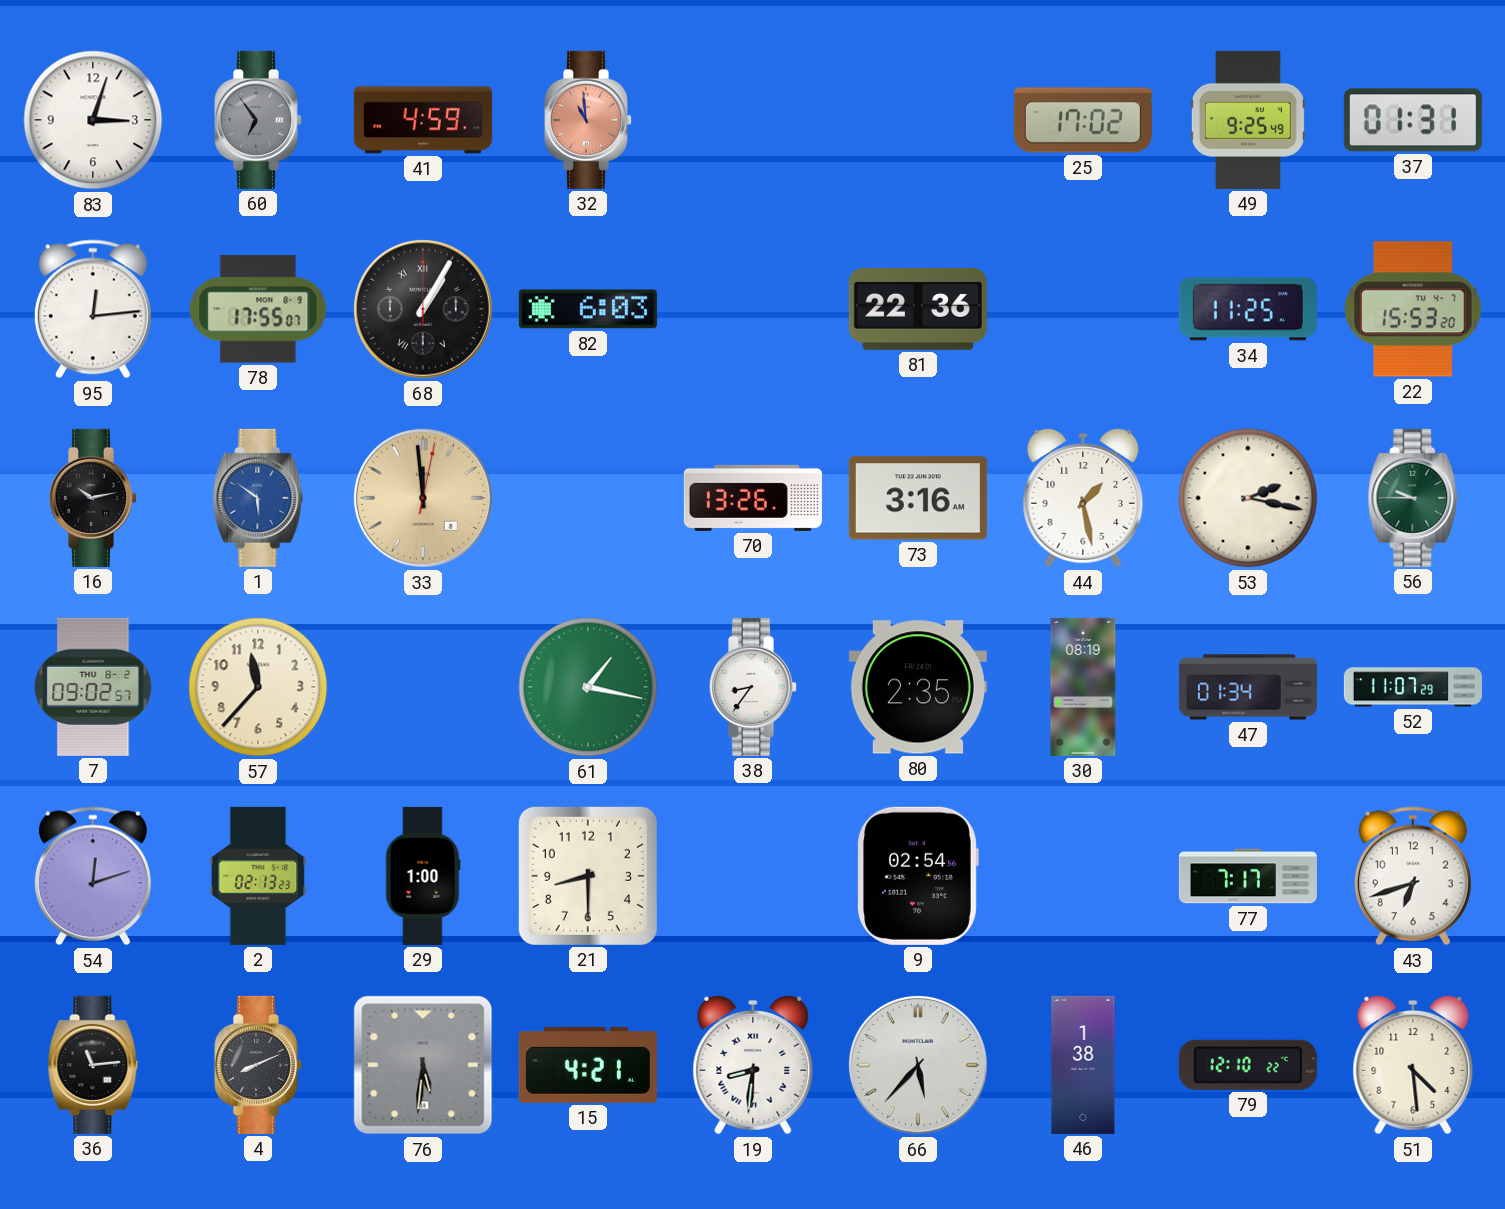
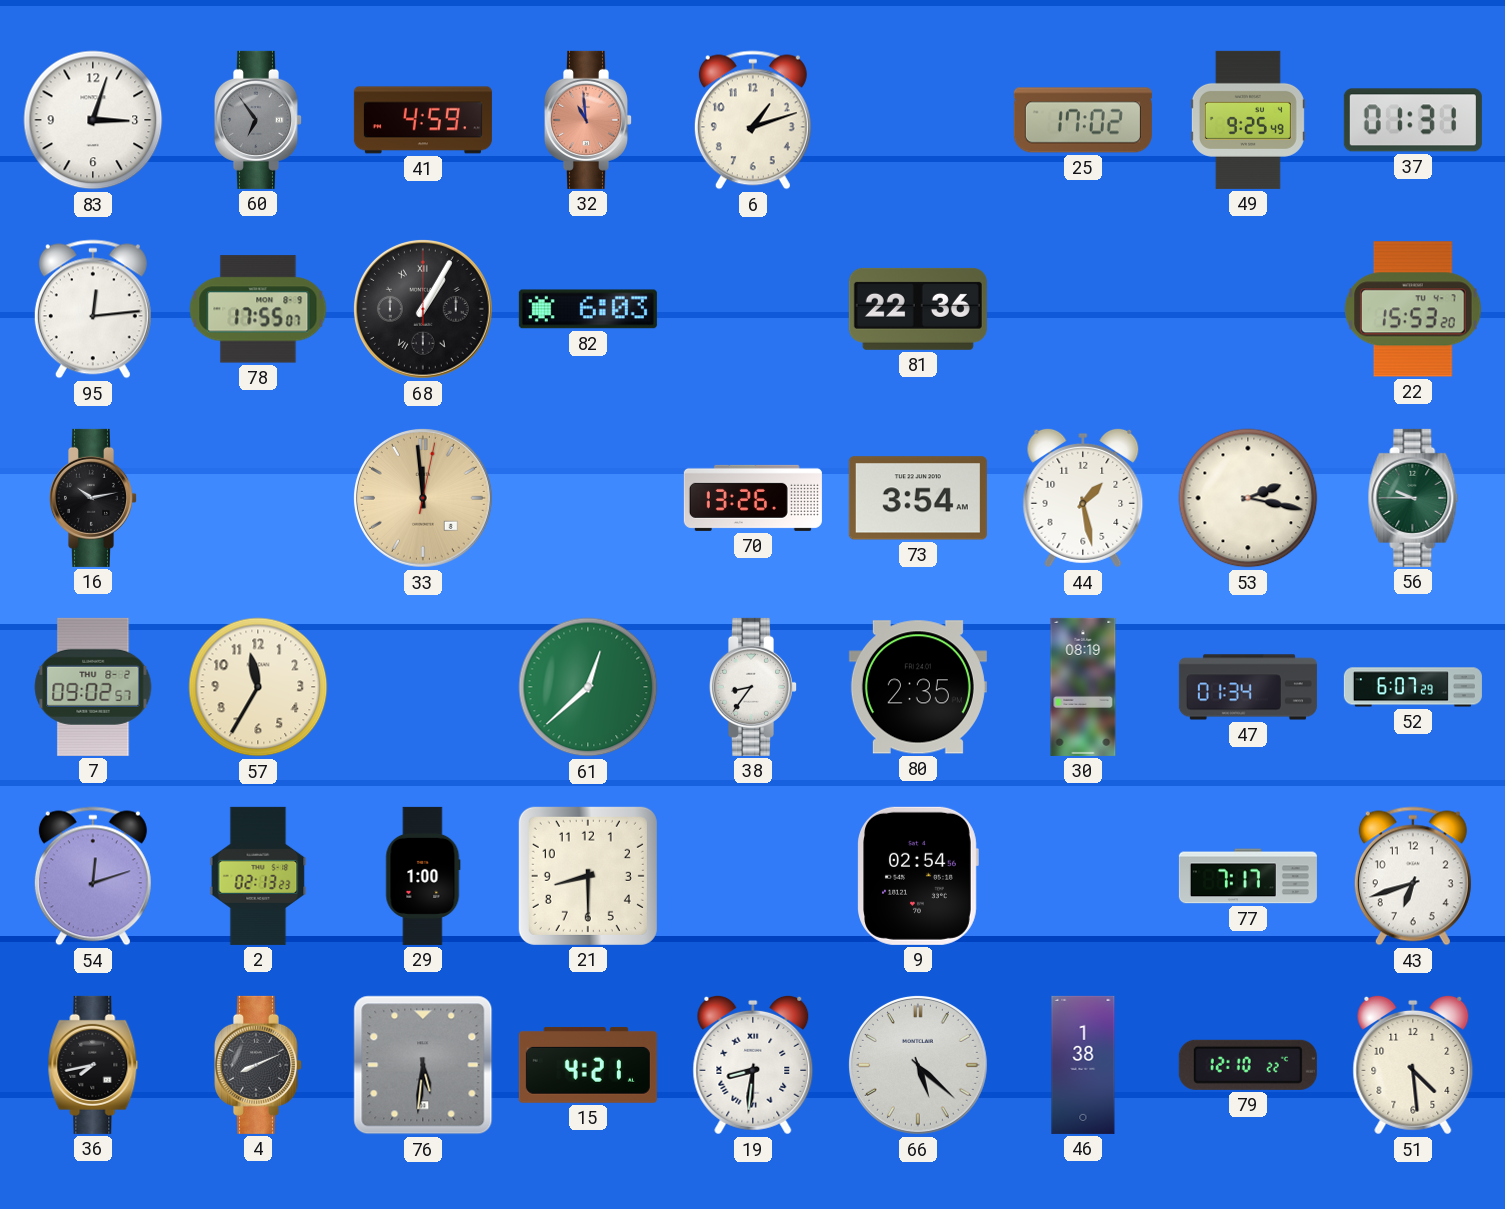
6: none -> 1:12 (753, 120)
34: 11:25 -> none (1248, 309)
1: 5:51 -> none (258, 498)
73: 3:16 -> 3:54 (918, 498)
57: 11:37 -> 11:35 (258, 687)
61: 1:17 -> 12:38 (588, 687)
52: 11:07 -> 6:07 (1413, 687)
36: 11:14 -> 7:43 (93, 1065)
66: 5:37 -> 5:22 (918, 1065)
